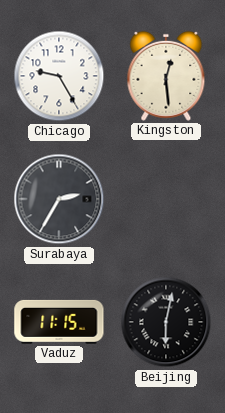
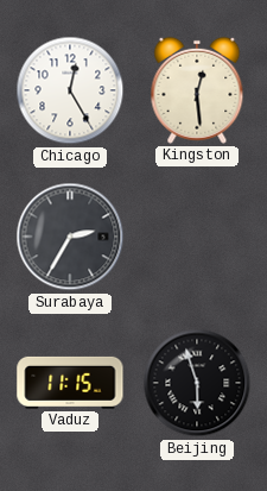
Chicago: 9:25 -> 12:25 (70, 90)
Beijing: 6:02 -> 5:57 (197, 383)
